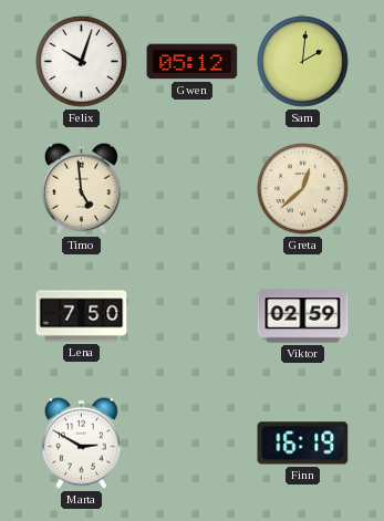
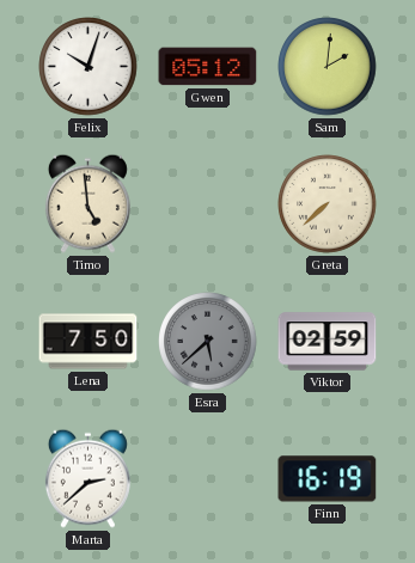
Greta: 12:38 -> 7:38 (328, 204)
Esra: none -> 5:38 (208, 342)
Marta: 2:50 -> 2:38 (87, 478)
